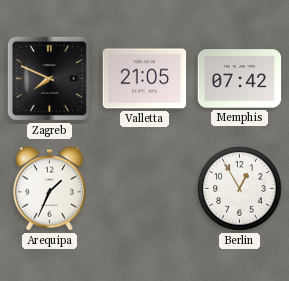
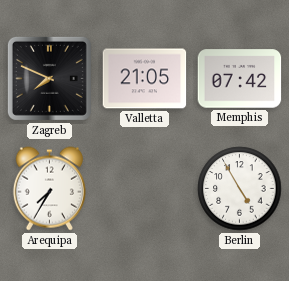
Arequipa: 1:34 -> 7:35 (49, 189)
Berlin: 12:55 -> 4:55 (240, 189)
